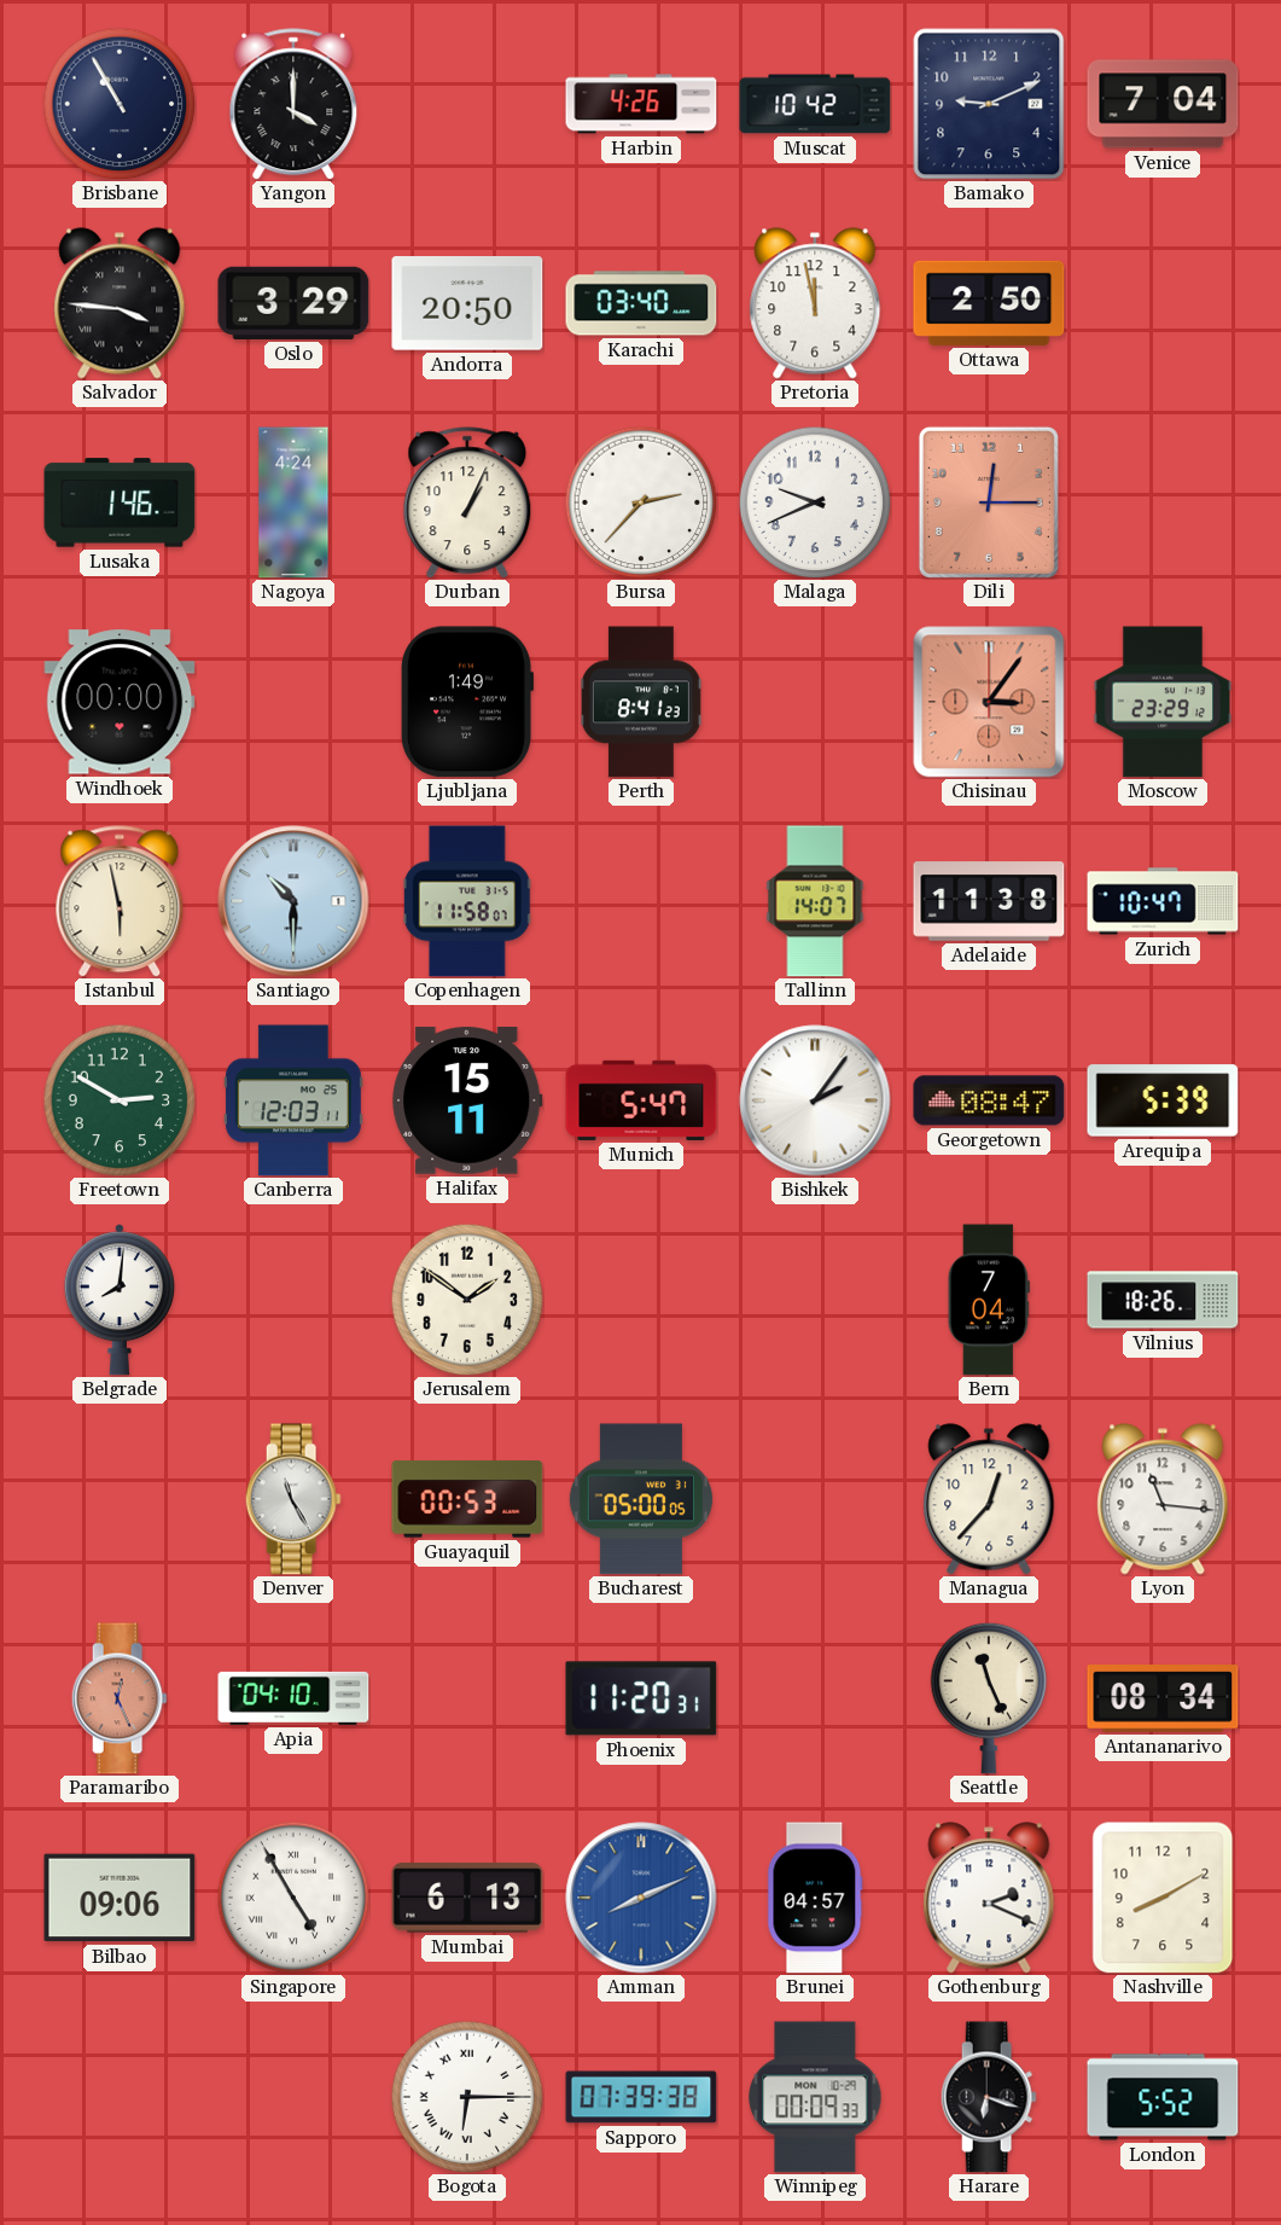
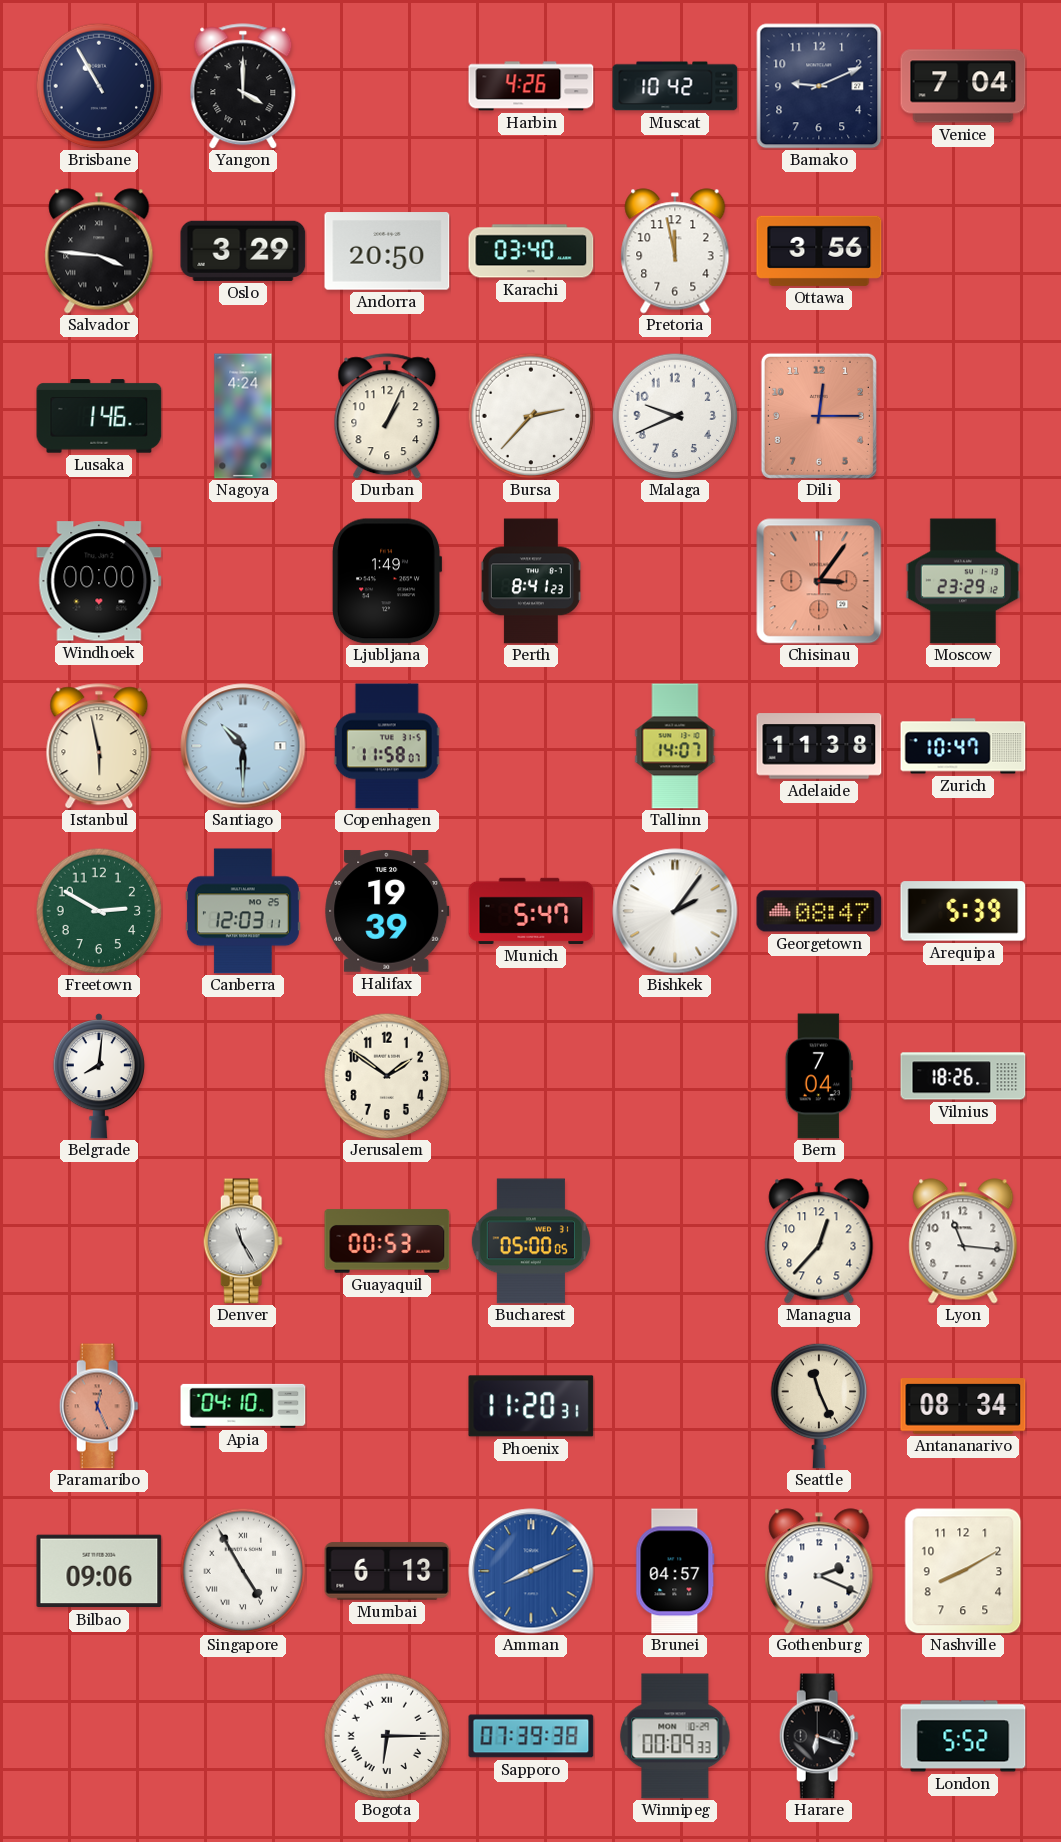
Ottawa: 2:50 -> 3:56 (819, 251)
Halifax: 15:11 -> 19:39 (387, 911)
